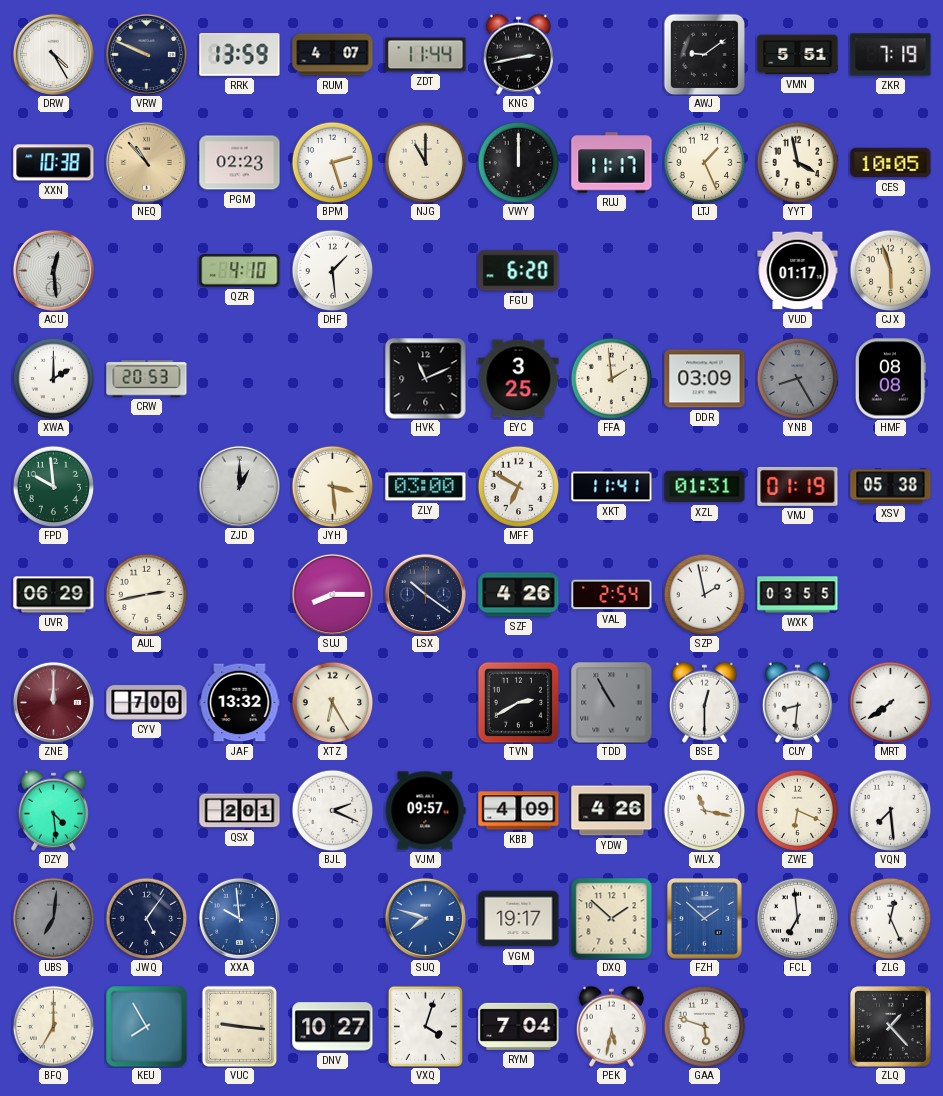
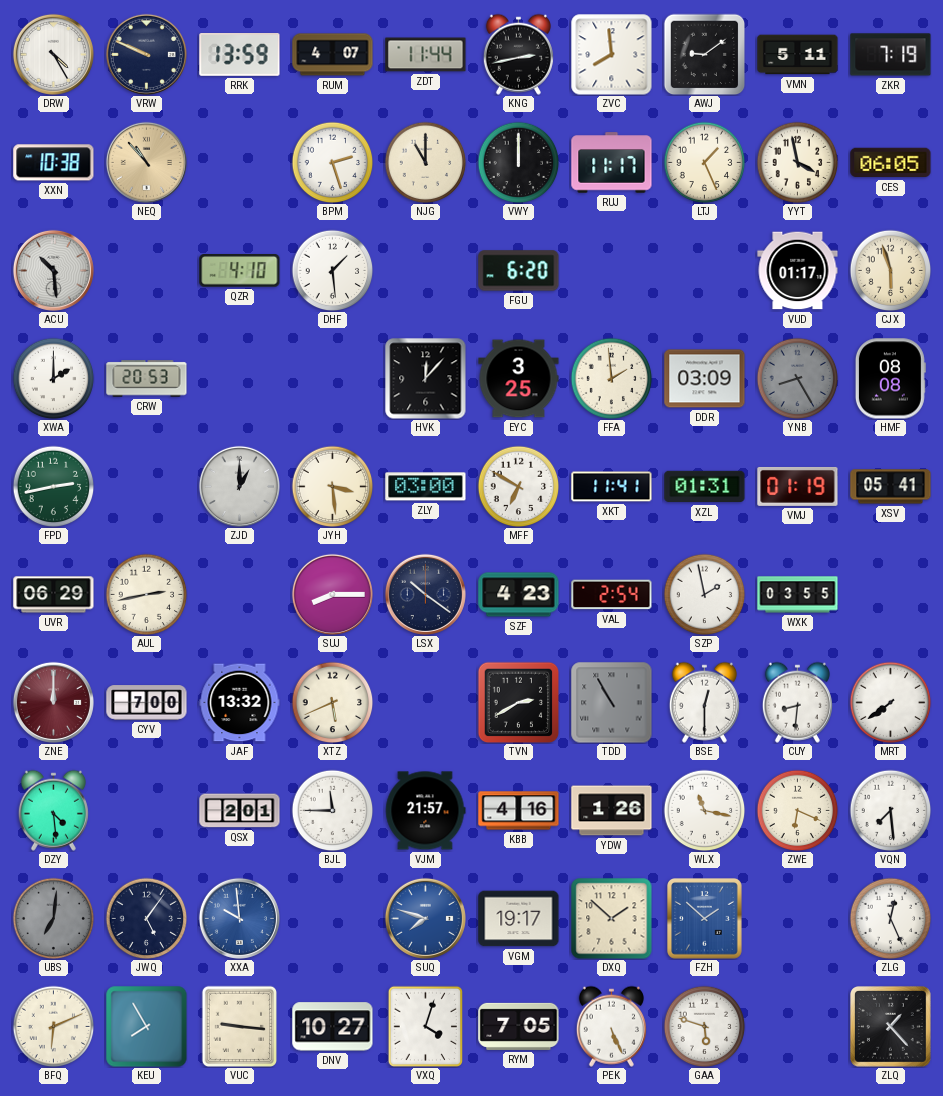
ZVC: none -> 7:59 (612, 55)
VMN: 5:51 -> 5:11 (798, 55)
PGM: 02:23 -> none (240, 163)
CES: 10:05 -> 06:05 (891, 163)
ACU: 12:29 -> 10:29 (53, 270)
HVK: 11:11 -> 12:07 (426, 379)
FPD: 9:59 -> 2:43 (53, 486)
XSV: 05:38 -> 05:41 (891, 487)
SZF: 4:26 -> 4:23 (519, 595)
XTZ: 6:25 -> 5:41 (332, 702)
BJL: 2:19 -> 11:45 (332, 810)
VJM: 09:57 -> 21:57 (426, 811)
KBB: 4:09 -> 4:16 (519, 811)
YDW: 4:26 -> 1:26 (612, 811)
FCL: 6:59 -> none (797, 918)
BFQ: 7:00 -> 6:11 (53, 1026)
RYM: 7:04 -> 7:05 (519, 1026)
PEK: 5:32 -> 5:26 (611, 1026)
